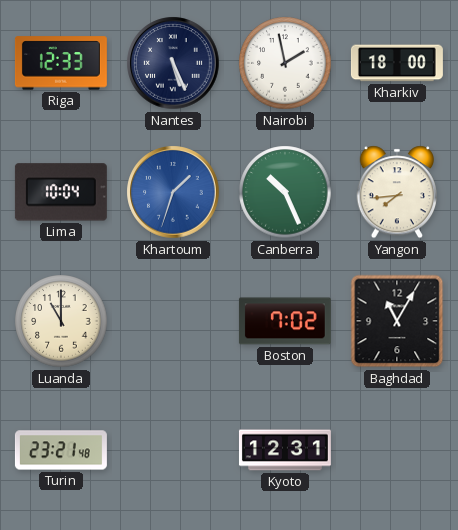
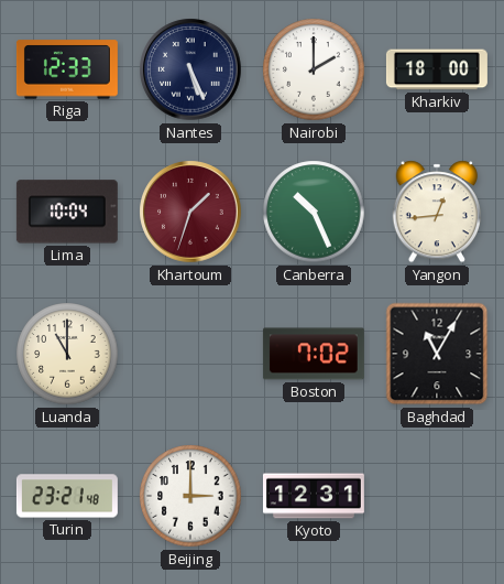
Nairobi: 1:58 -> 2:00 (314, 69)
Khartoum dial: blue -> burgundy (190, 212)
Yangon: 7:44 -> 12:44 (436, 212)
Beijing: none -> 3:00 (190, 496)
